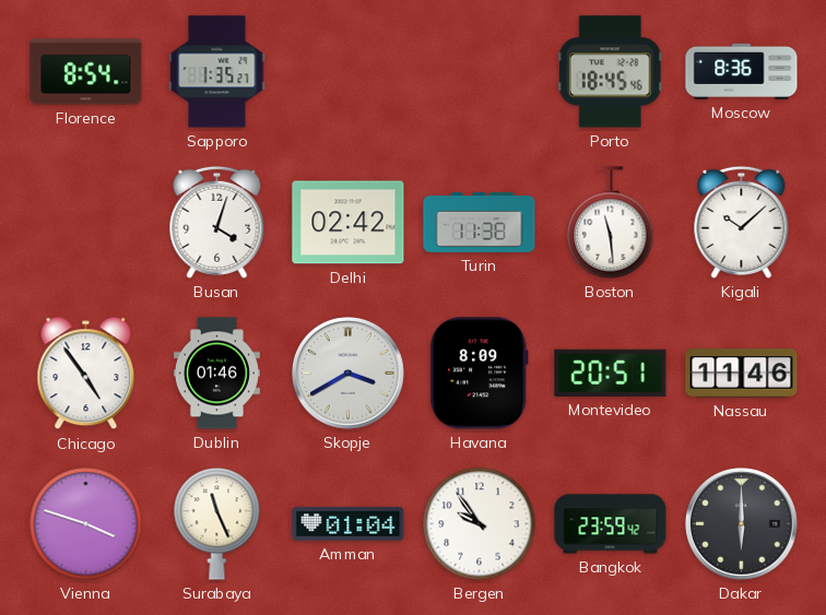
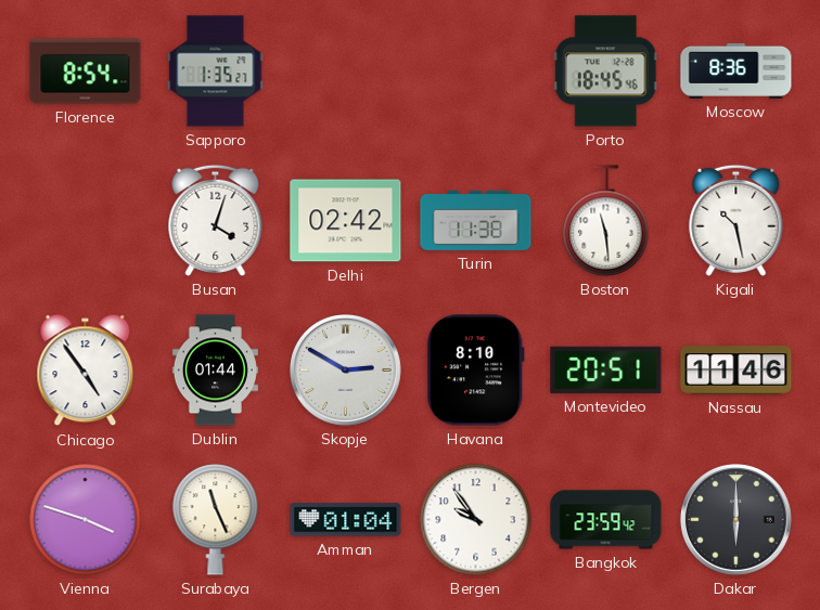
Kigali: 10:08 -> 10:28 (736, 220)
Dublin: 01:46 -> 01:44 (215, 371)
Skopje: 3:40 -> 2:50 (346, 371)
Havana: 8:09 -> 8:10 (475, 371)
